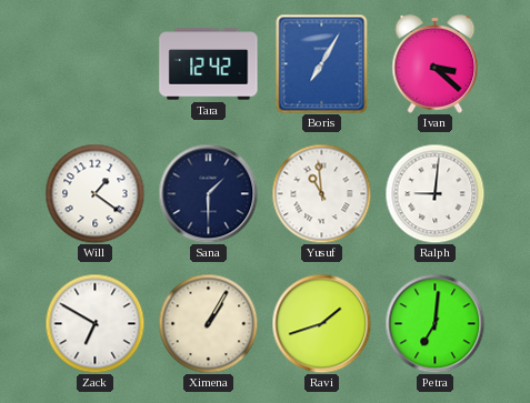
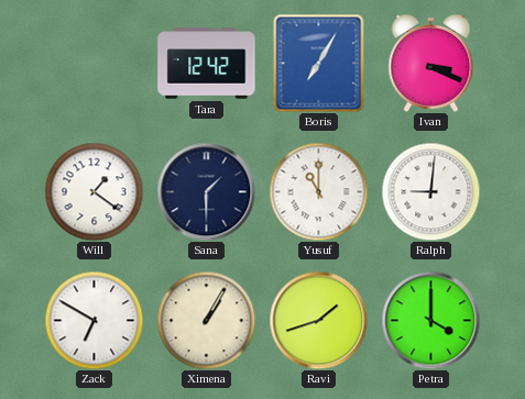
Ivan: 3:22 -> 3:19 (431, 63)
Yusuf: 10:59 -> 11:00 (318, 191)
Petra: 7:01 -> 4:00 (430, 320)
